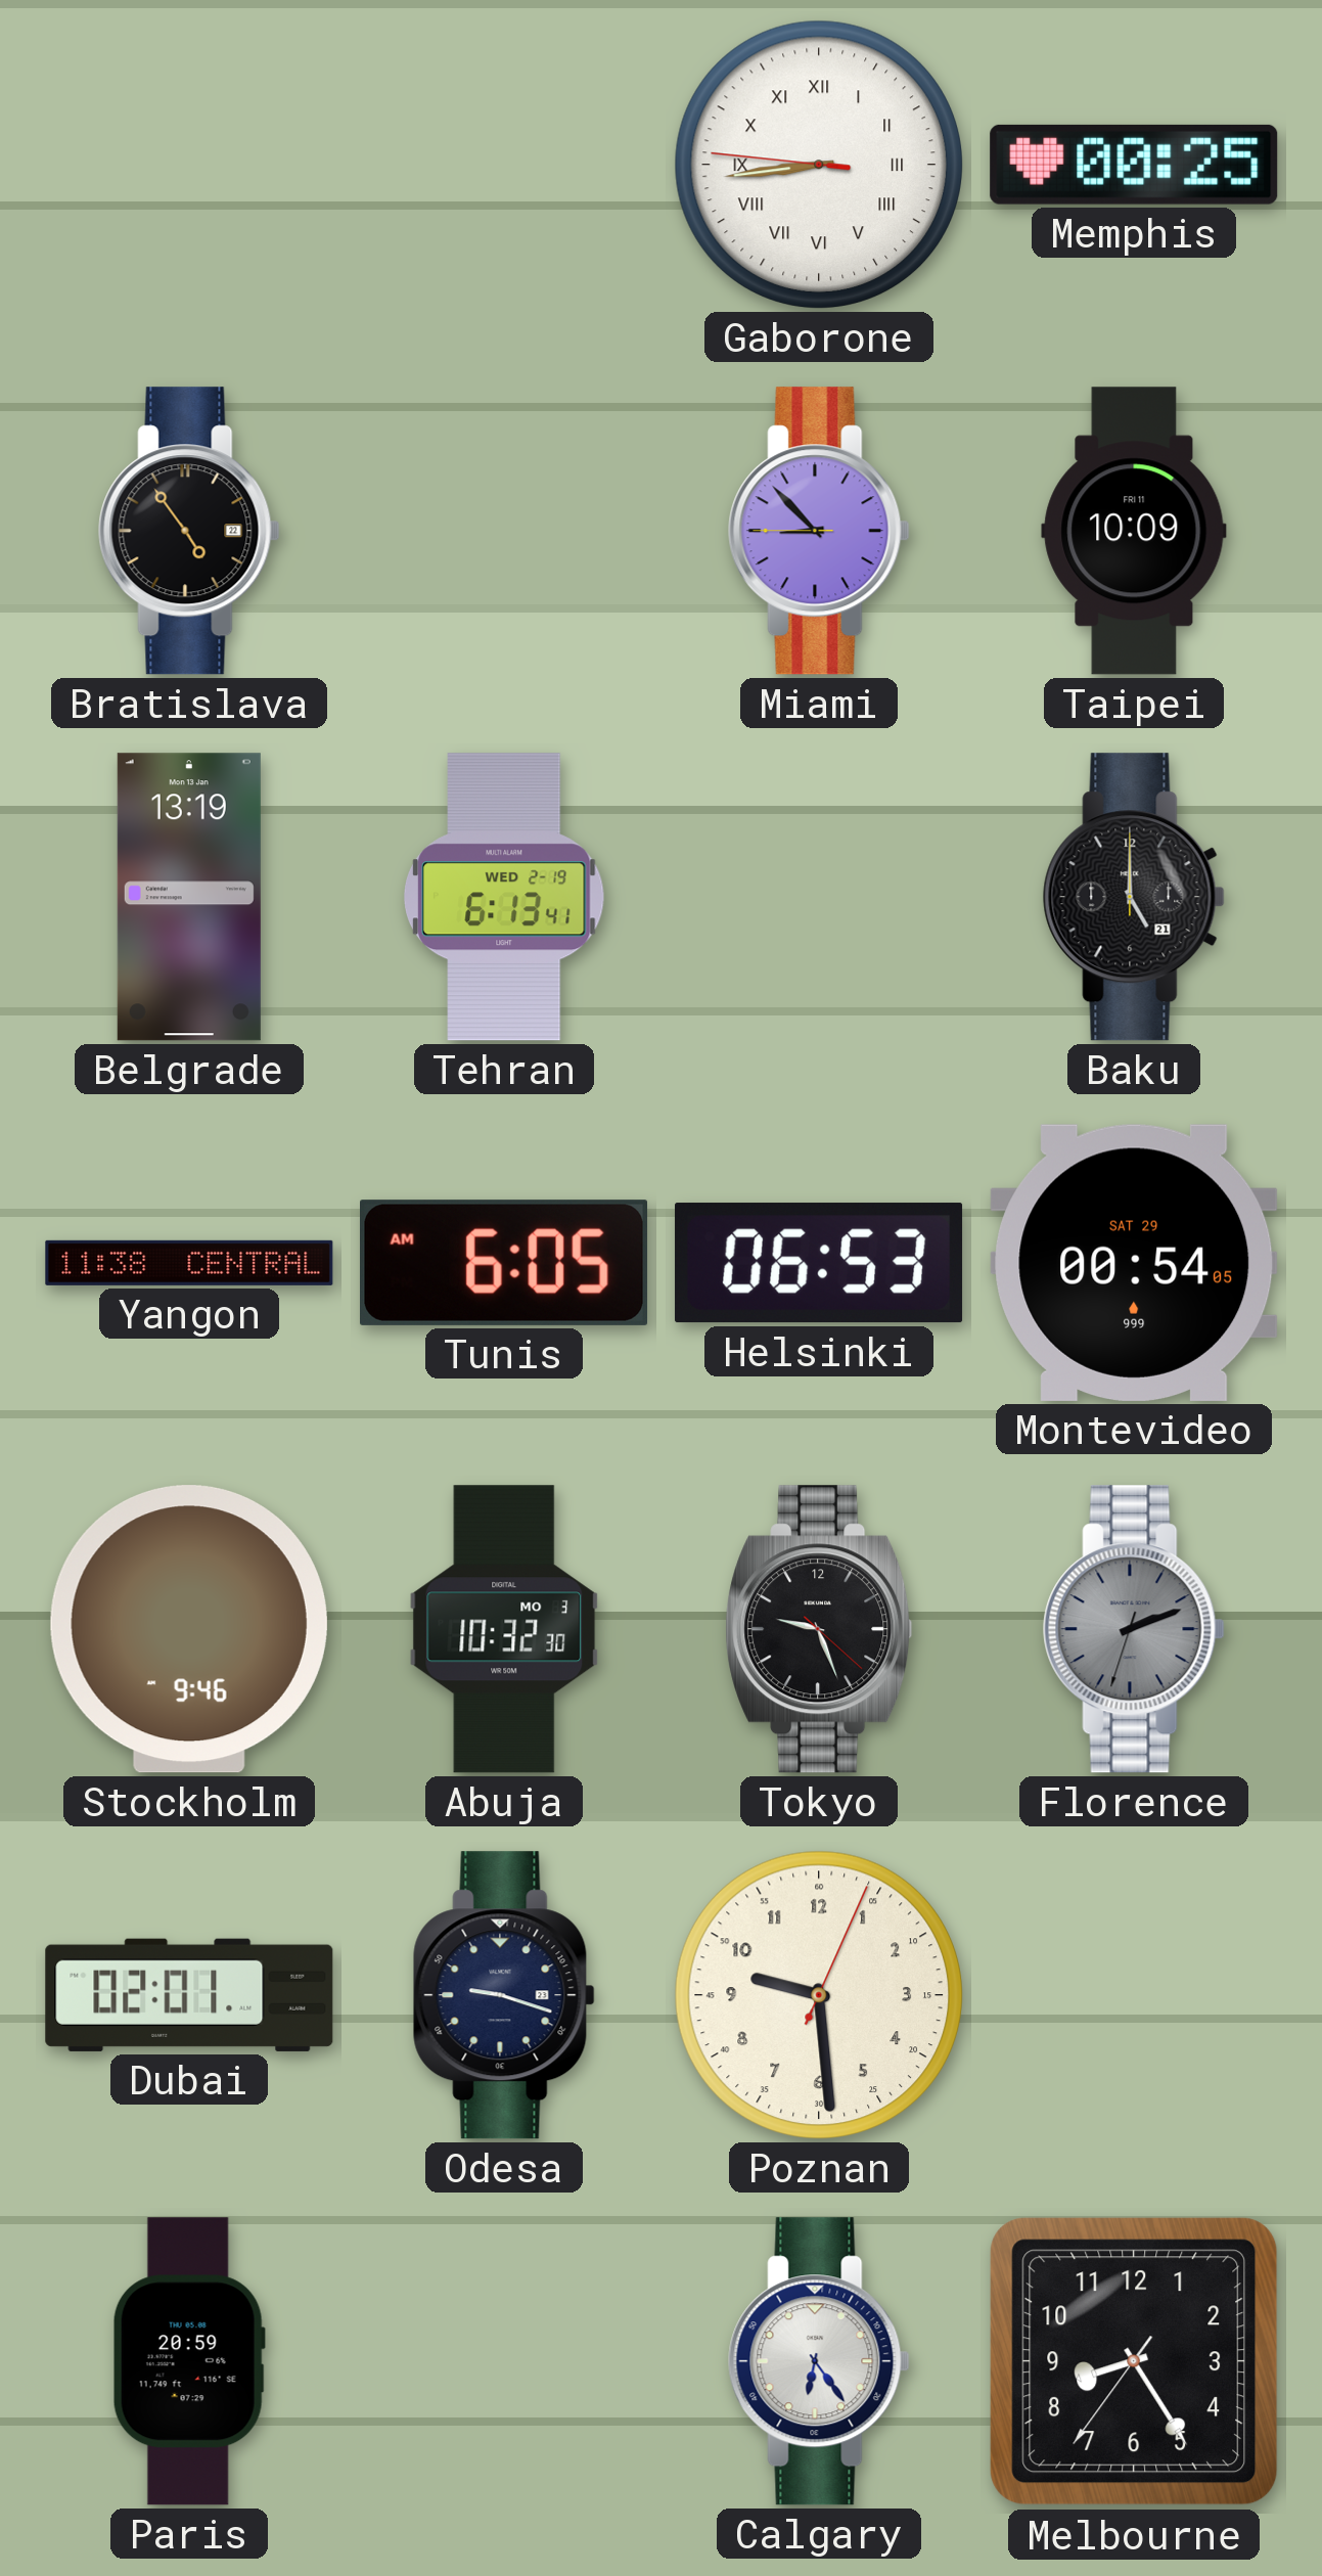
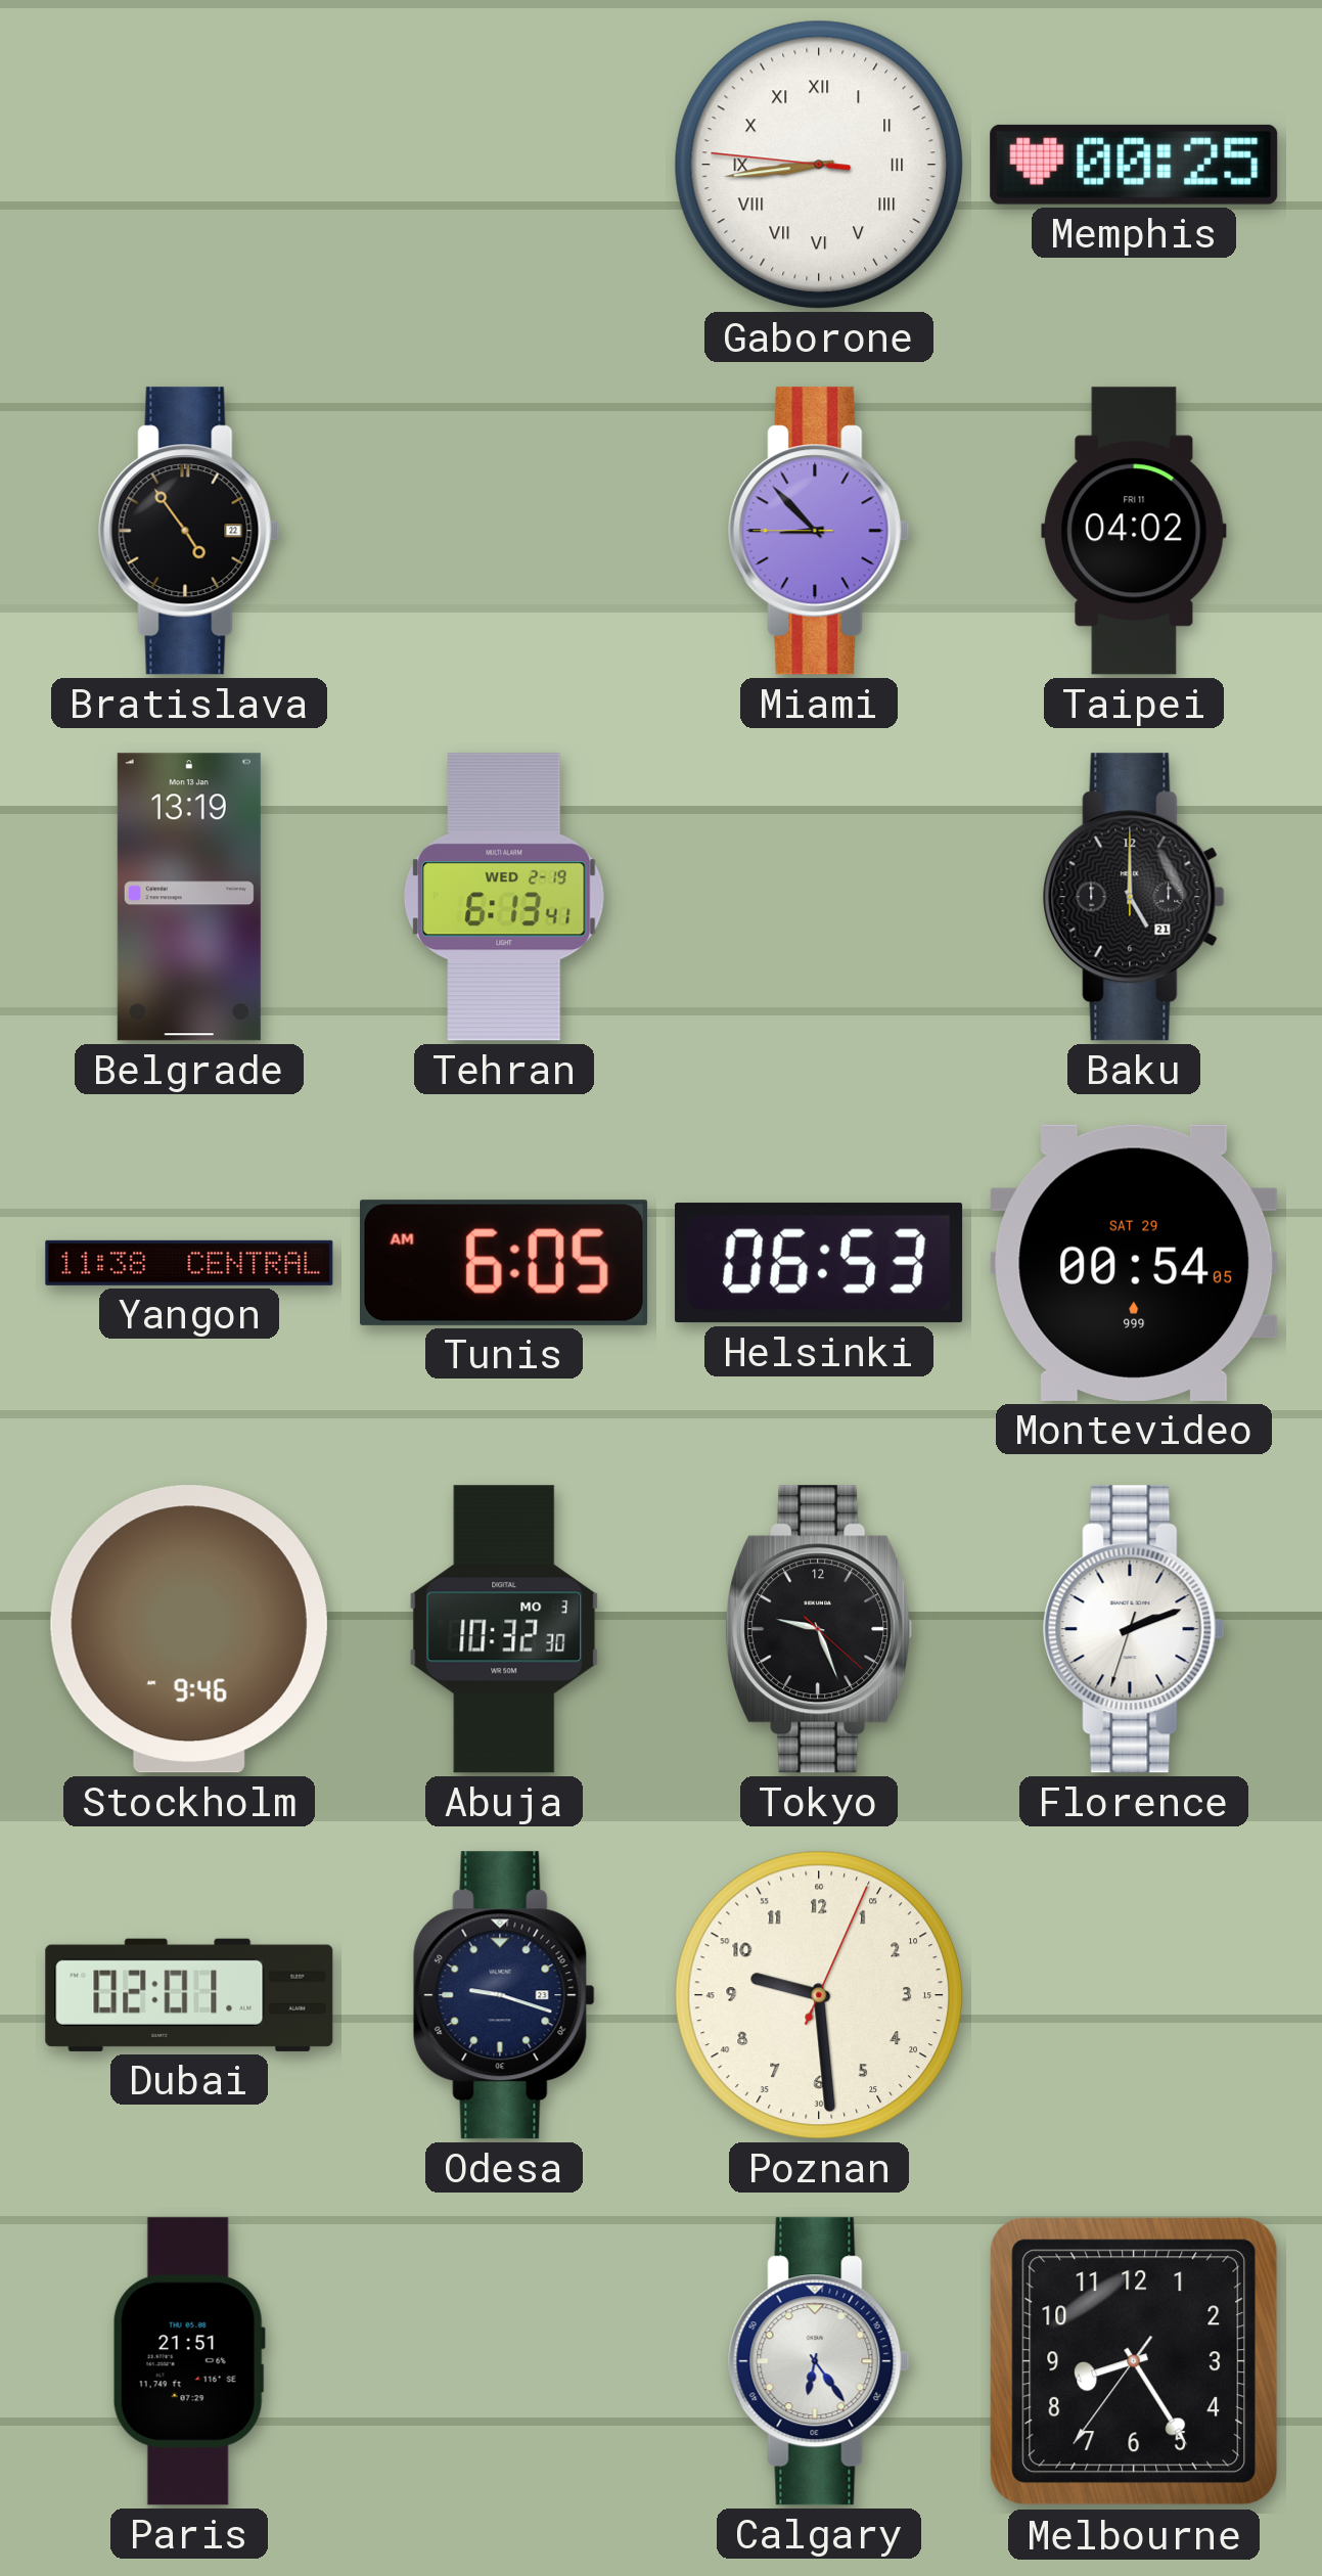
Taipei: 10:09 -> 04:02 (1134, 531)
Florence dial: grey -> white (1134, 1629)
Paris: 20:59 -> 21:51 (189, 2361)
